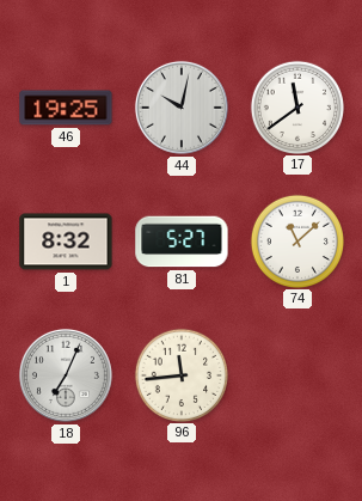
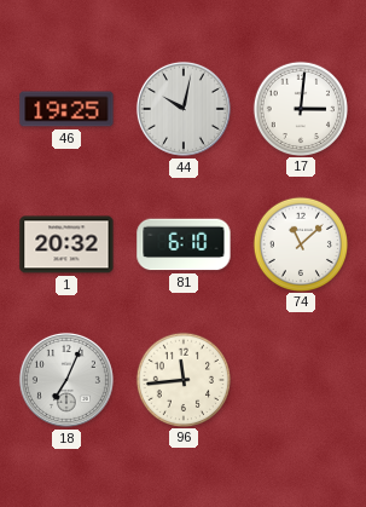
17: 11:39 -> 3:01 (300, 108)
1: 8:32 -> 20:32 (66, 244)
81: 5:27 -> 6:10 (184, 244)
